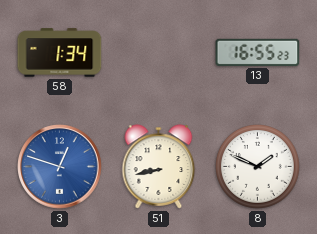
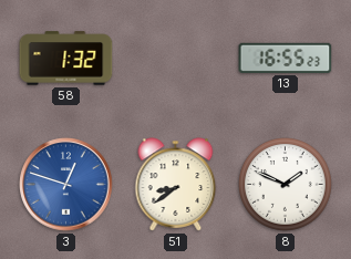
58: 1:34 -> 1:32 (66, 59)
51: 8:43 -> 8:39 (176, 185)
